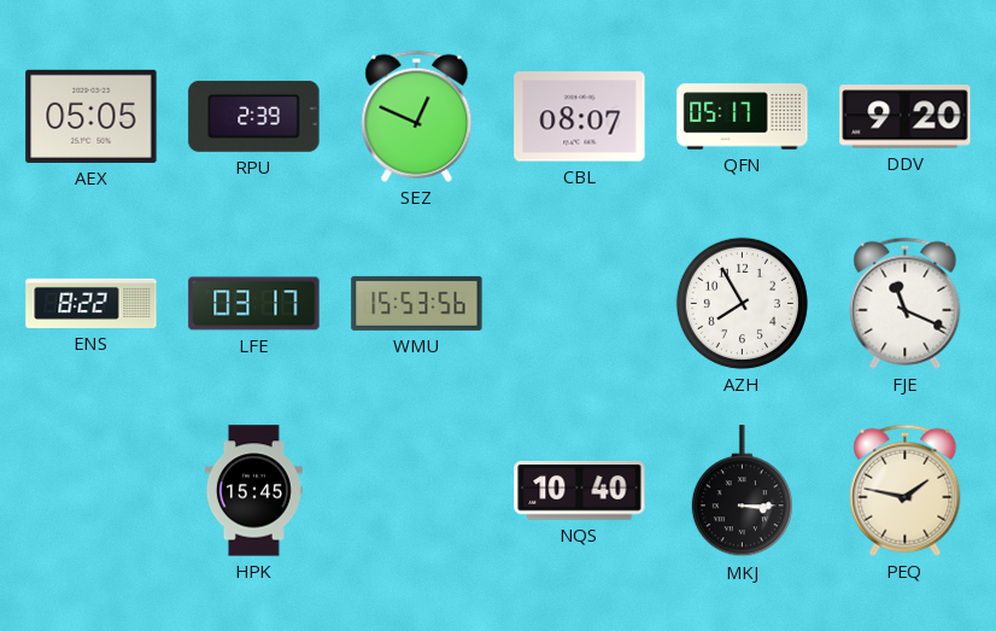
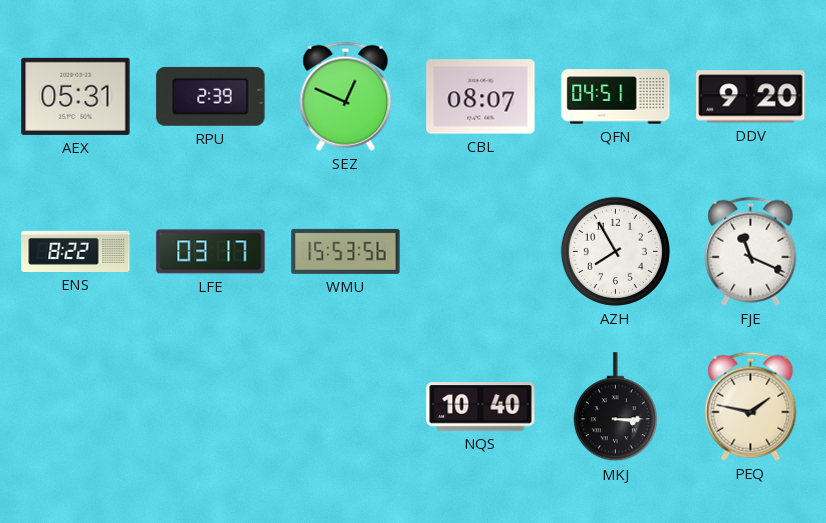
AEX: 05:05 -> 05:31 (76, 96)
QFN: 05:17 -> 04:51 (616, 97)
HPK: 15:45 -> none (253, 491)
